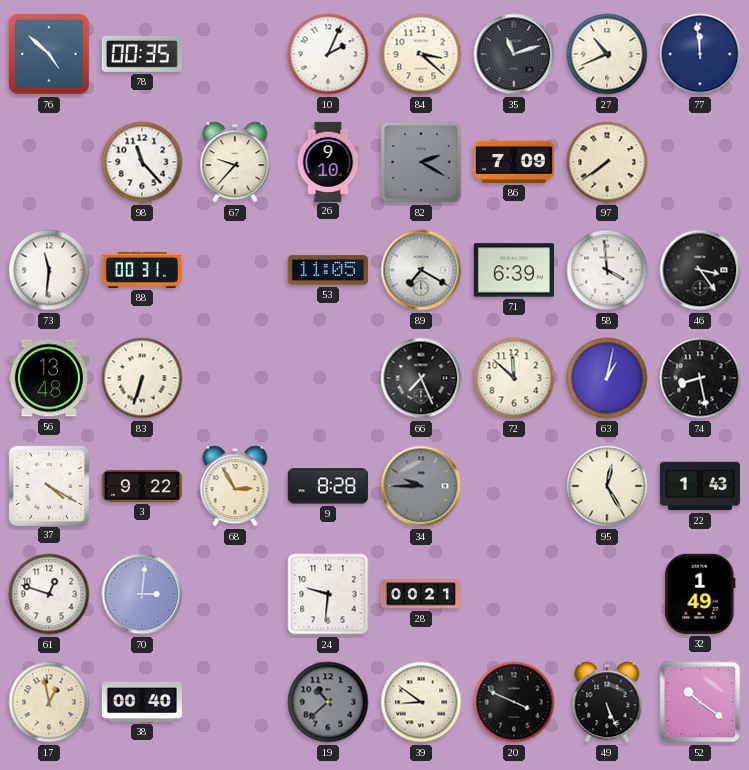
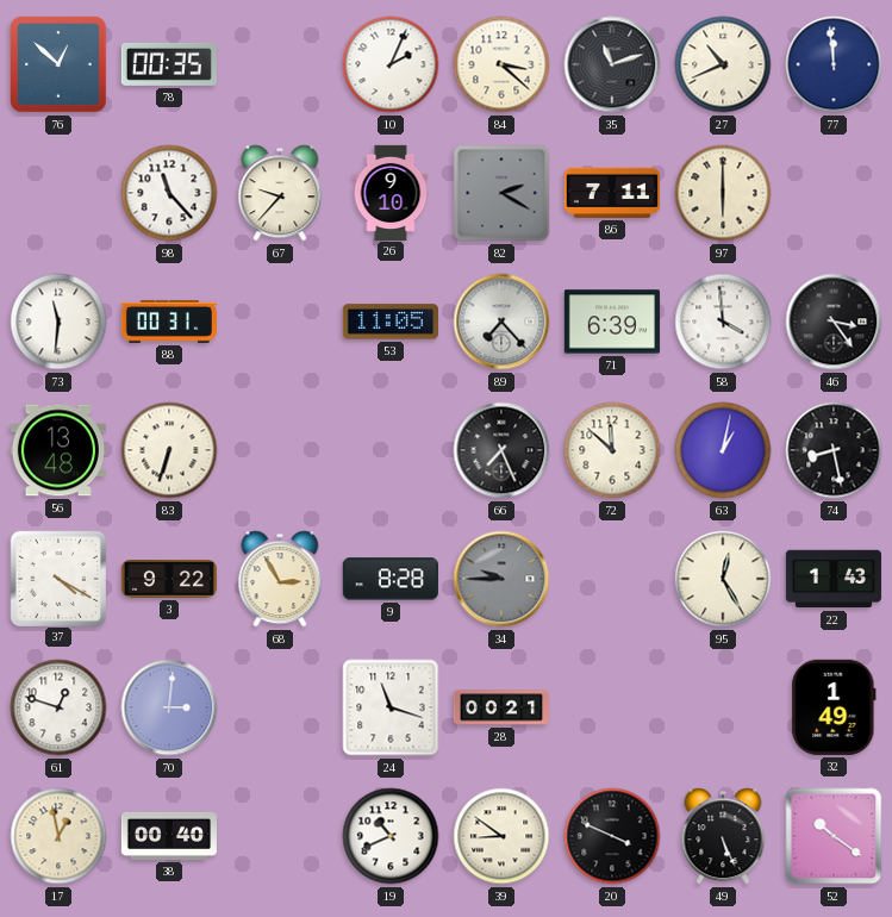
76: 4:52 -> 12:52 (60, 65)
86: 7:09 -> 7:11 (612, 193)
97: 7:39 -> 6:00 (723, 193)
89: 7:20 -> 7:23 (501, 322)
24: 9:31 -> 11:18 (391, 707)
19: 10:38 -> 10:41 (391, 836)
19 dial: grey -> white (391, 836)
